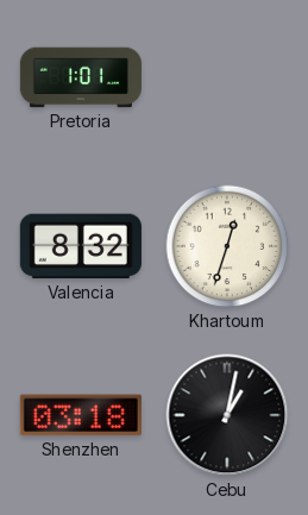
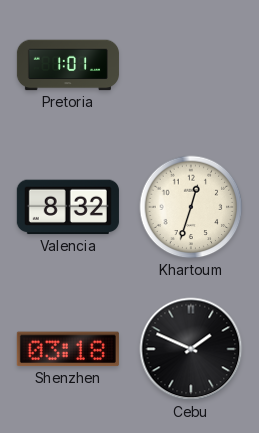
Cebu: 1:02 -> 1:49 (191, 349)
